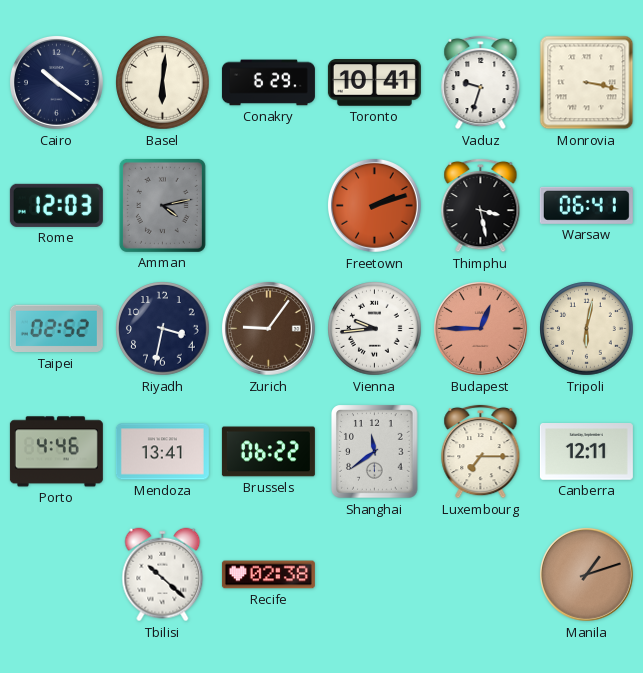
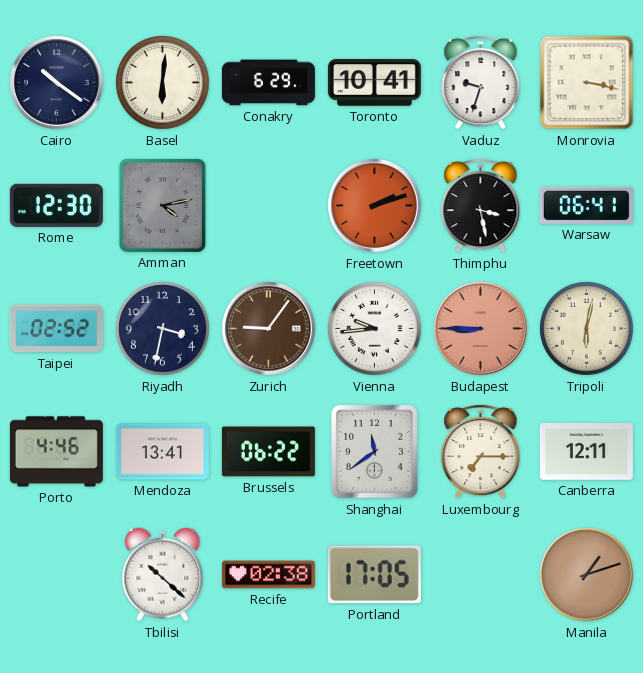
Rome: 12:03 -> 12:30 (56, 205)
Budapest: 12:45 -> 8:45 (480, 328)
Portland: none -> 17:05 (374, 575)
